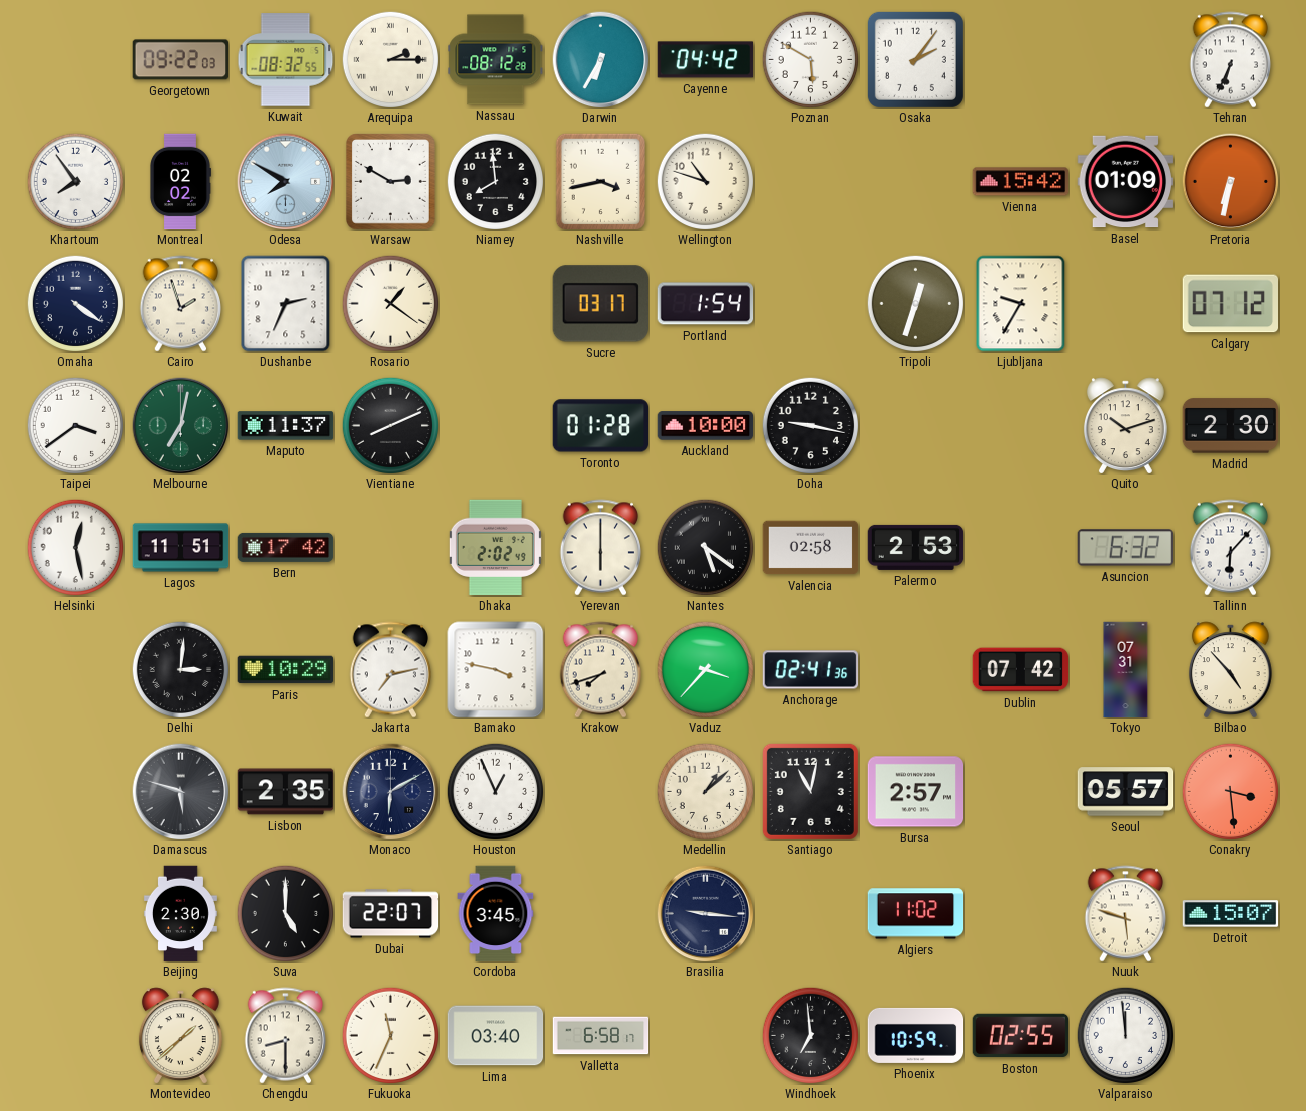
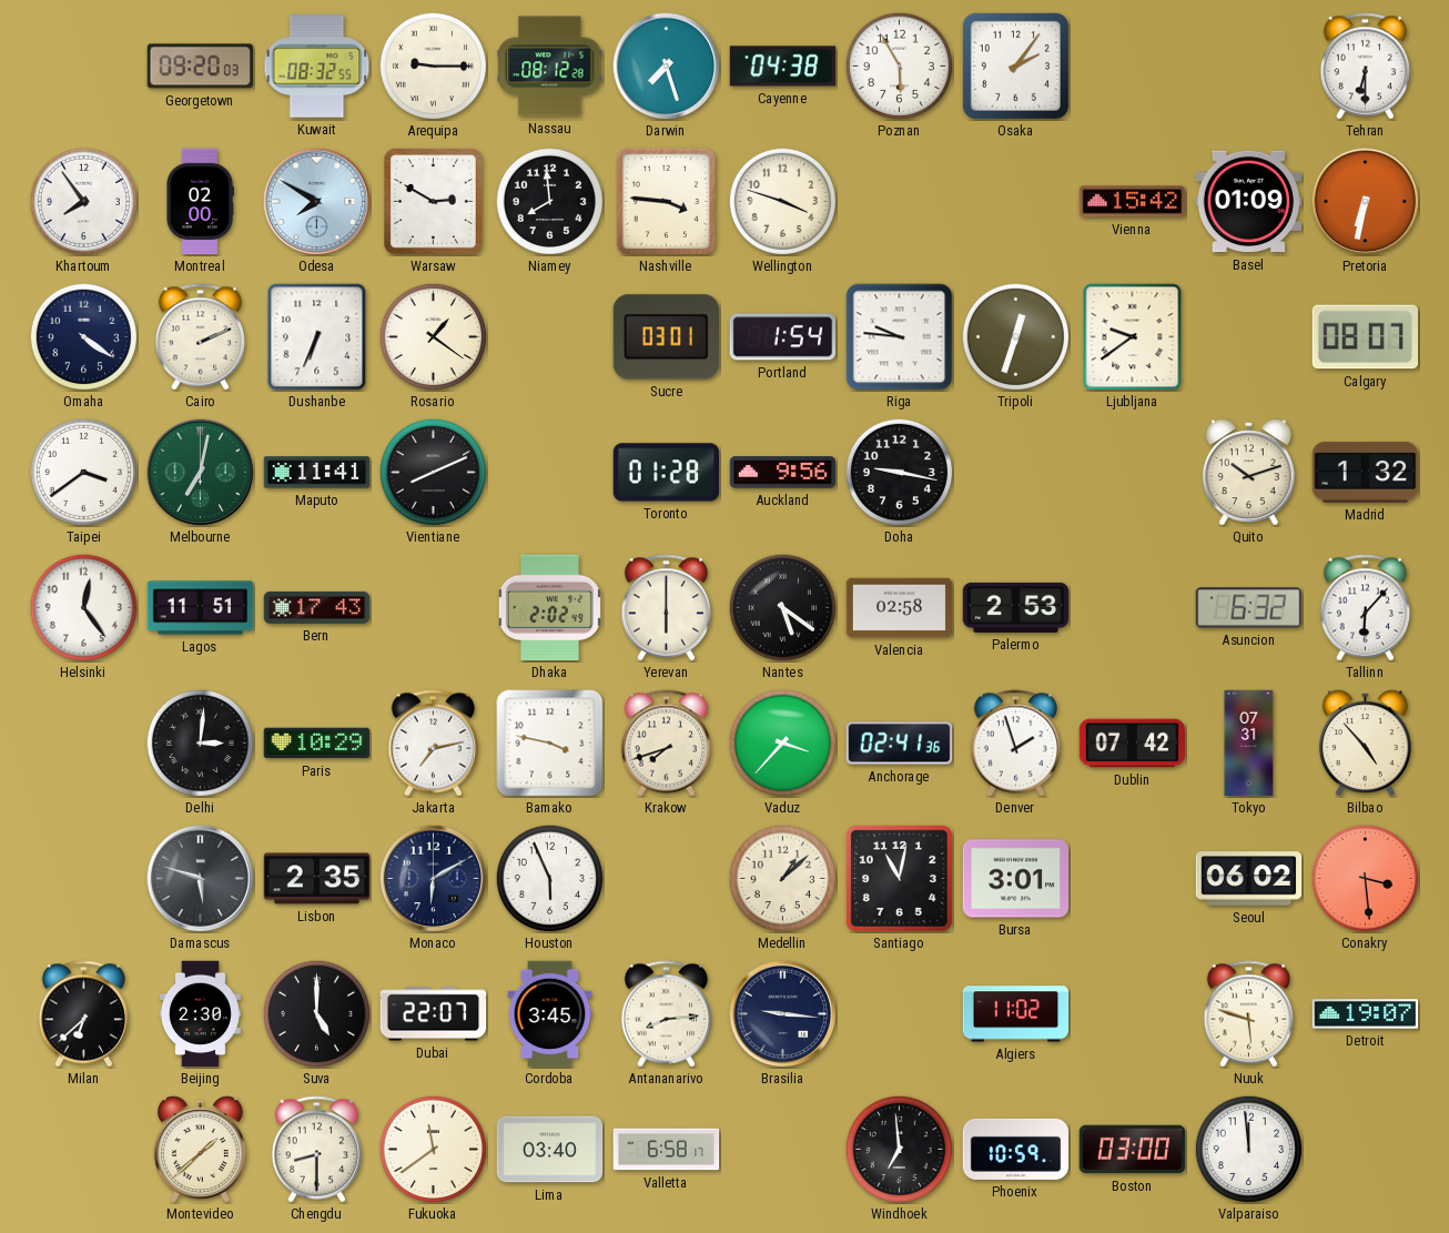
Georgetown: 09:22 -> 09:20 (200, 67)
Arequipa: 2:15 -> 9:15 (433, 65)
Darwin: 6:35 -> 7:27 (667, 67)
Cayenne: 04:42 -> 04:38 (783, 67)
Poznan: 5:50 -> 5:55 (899, 65)
Tehran: 6:34 -> 6:30 (1365, 67)
Montreal: 02:02 -> 02:00 (200, 202)
Nashville: 3:43 -> 3:46 (666, 201)
Wellington: 10:48 -> 3:48 (782, 201)
Cairo: 1:57 -> 2:11 (200, 337)
Dushanbe: 2:34 -> 6:34 (317, 337)
Sucre: 03:17 -> 03:01 (666, 337)
Riga: none -> 9:46 (900, 337)
Ljubljana: 9:35 -> 9:39 (1133, 337)
Calgary: 07:12 -> 08:07 (1365, 337)
Maputo: 11:37 -> 11:41 (317, 473)
Auckland: 10:00 -> 9:56 (783, 473)
Madrid: 2:30 -> 1:32 (1366, 473)
Helsinki: 12:28 -> 12:24 (83, 607)
Bern: 17:42 -> 17:43 (317, 607)
Denver: none -> 1:57 (1015, 744)
Houston: 12:56 -> 5:56 (549, 878)
Bursa: 2:57 -> 3:01 (1016, 879)
Seoul: 05:57 -> 06:02 (1249, 879)
Milan: none -> 6:38 (83, 1014)
Antananarivo: none -> 8:14 (666, 1014)
Detroit: 15:07 -> 19:07 (1366, 1014)
Fukuoka: 11:34 -> 11:39 (433, 1149)
Boston: 02:55 -> 03:00 (1133, 1150)
